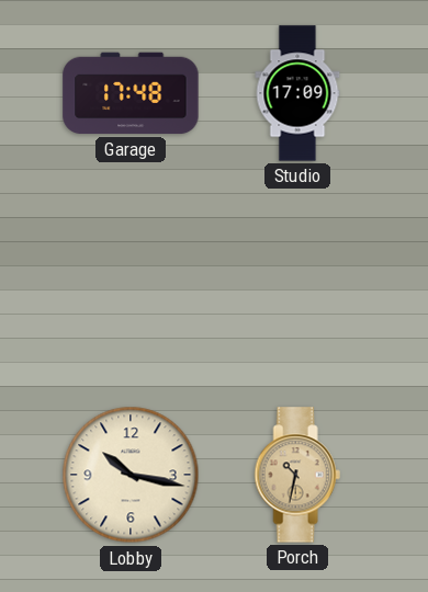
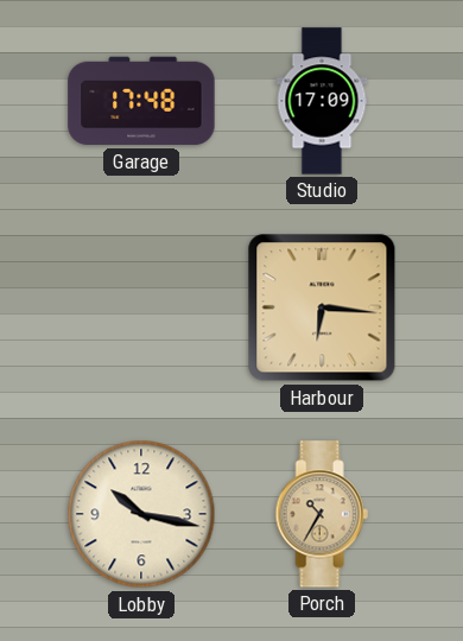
Harbour: none -> 6:16 (322, 307)
Porch: 10:32 -> 10:35 (322, 514)
